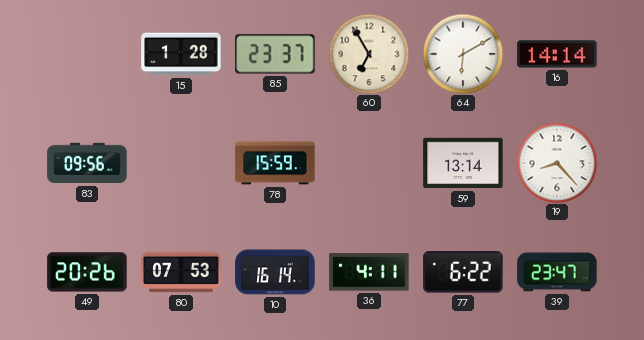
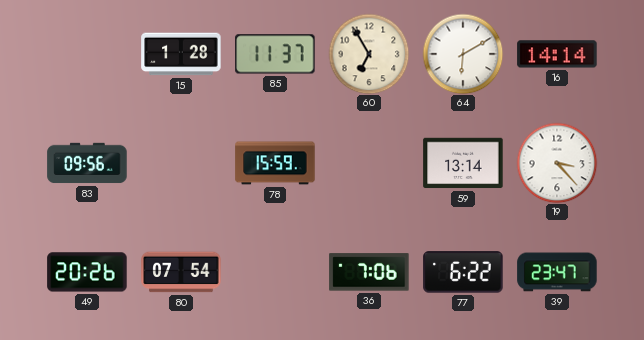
85: 23:37 -> 11:37 (275, 54)
19: 8:23 -> 3:23 (557, 163)
80: 07:53 -> 07:54 (181, 272)
10: 16:14 -> none (275, 272)
36: 4:11 -> 7:06 (369, 272)
